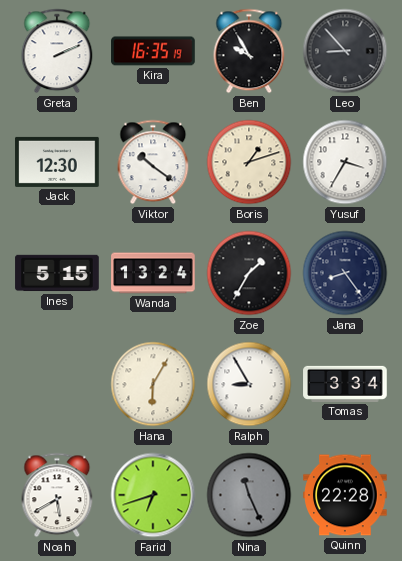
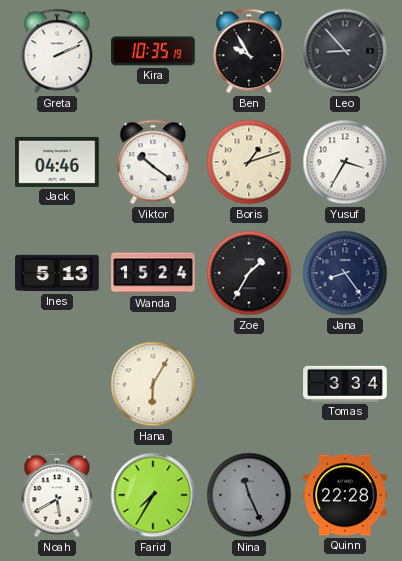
Kira: 16:35 -> 10:35 (153, 51)
Jack: 12:30 -> 04:46 (57, 162)
Ines: 5:15 -> 5:13 (57, 273)
Wanda: 13:24 -> 15:24 (153, 273)
Ralph: 8:55 -> none (249, 384)
Farid: 6:42 -> 7:35 (153, 495)
